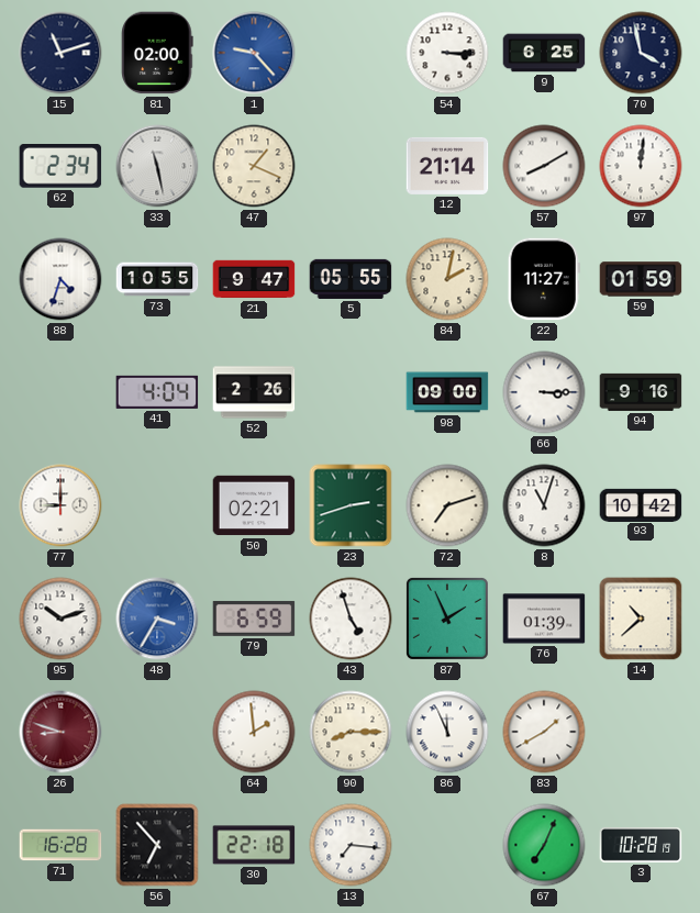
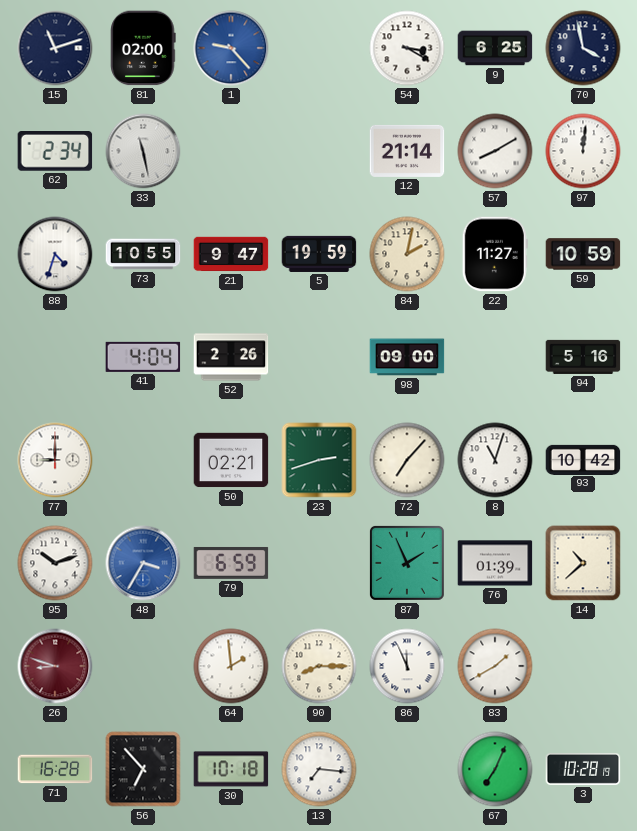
54: 3:15 -> 3:20 (407, 48)
47: 1:19 -> none (254, 166)
5: 05:55 -> 19:59 (319, 254)
59: 01:59 -> 10:59 (583, 254)
66: 3:15 -> none (544, 392)
94: 9:16 -> 5:16 (583, 357)
72: 7:12 -> 7:07 (407, 460)
43: 4:57 -> none (351, 619)
30: 22:18 -> 10:18 (231, 769)
